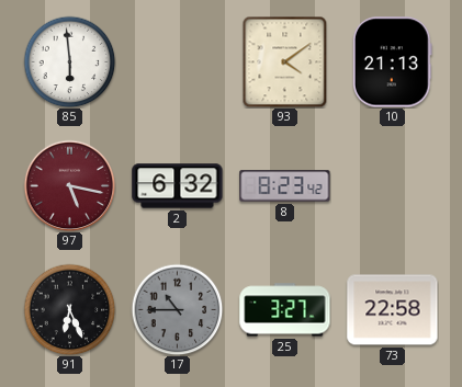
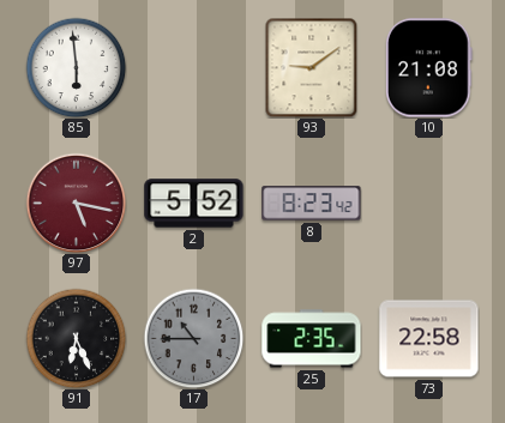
93: 4:09 -> 9:09 (312, 67)
10: 21:13 -> 21:08 (428, 68)
2: 6:32 -> 5:52 (194, 204)
25: 3:27 -> 2:35 (312, 339)
